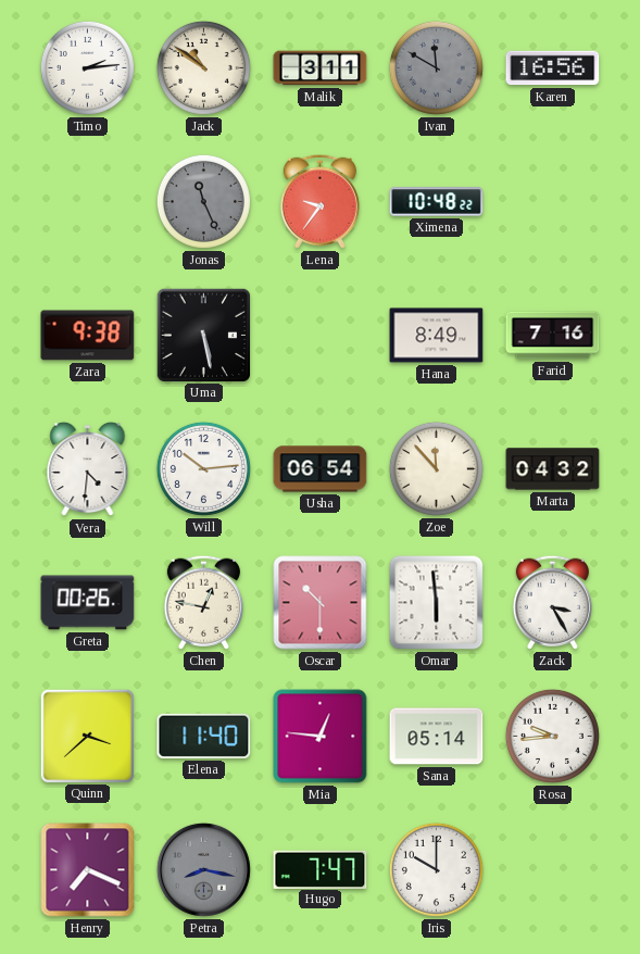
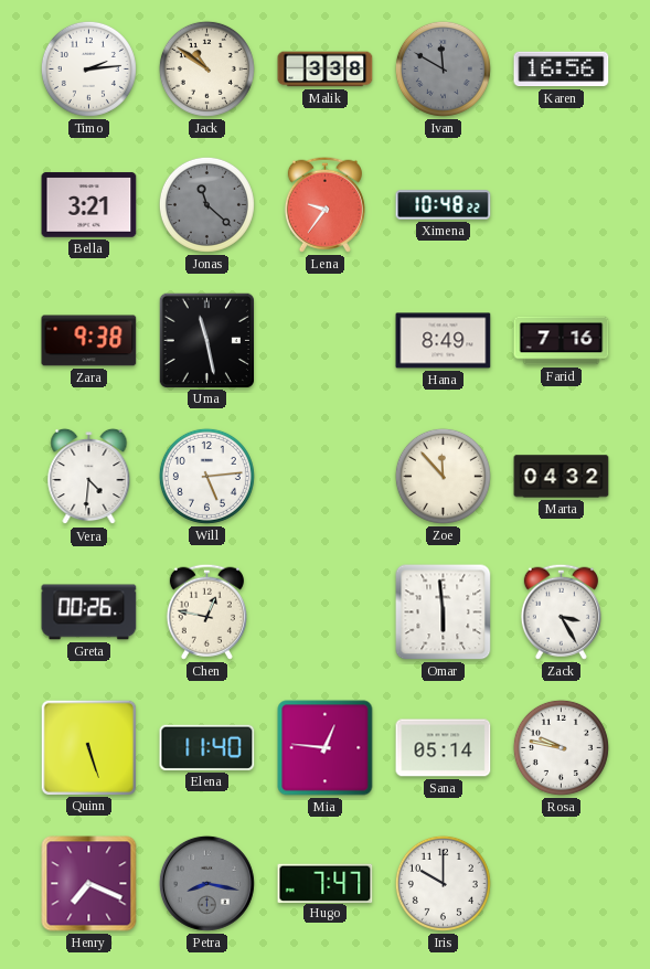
Malik: 3:11 -> 3:38 (326, 70)
Bella: none -> 3:21 (89, 205)
Jonas: 11:26 -> 11:22 (206, 204)
Uma: 5:28 -> 11:28 (206, 340)
Will: 10:14 -> 5:14 (206, 476)
Usha: 06:54 -> none (321, 469)
Oscar: 10:30 -> none (321, 603)
Quinn: 3:38 -> 5:27 (88, 747)
Rosa: 9:44 -> 9:47 (561, 747)
